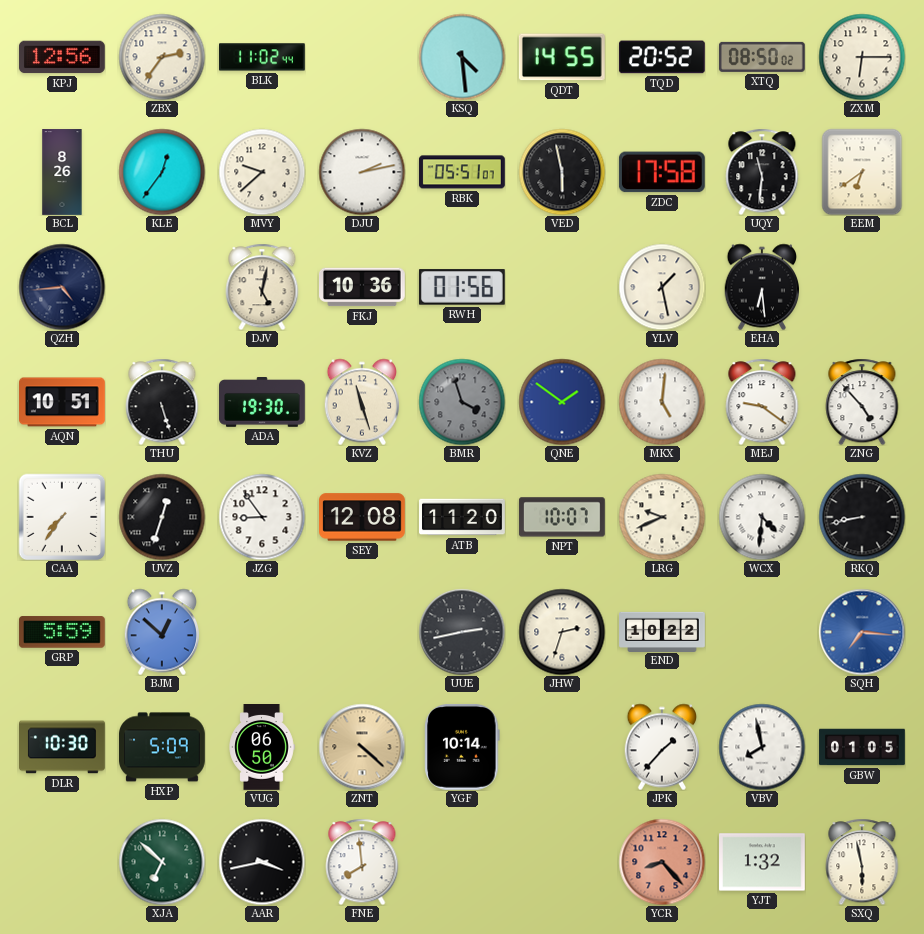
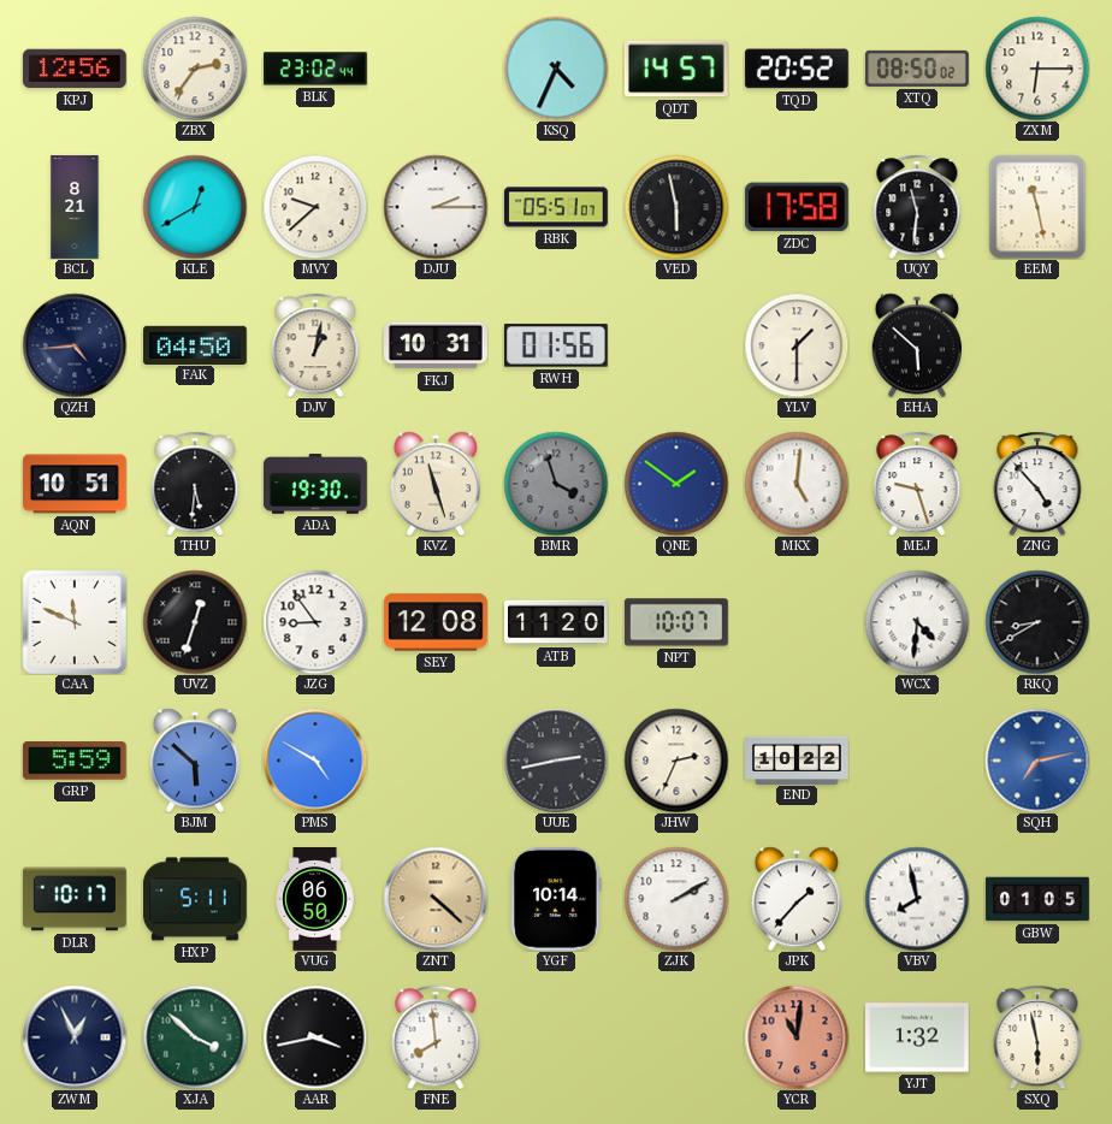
BLK: 11:02 -> 23:02 (317, 69)
KSQ: 4:29 -> 4:34 (556, 69)
QDT: 14:55 -> 14:57 (676, 69)
BCL: 8:26 -> 8:21 (75, 207)
KLE: 12:36 -> 12:40 (195, 207)
DJU: 2:13 -> 2:15 (436, 207)
EEM: 6:39 -> 11:28 (1037, 207)
FAK: none -> 04:50 (196, 344)
DJV: 5:02 -> 1:02 (315, 345)
FKJ: 10:36 -> 10:31 (437, 345)
YLV: 1:28 -> 1:30 (797, 345)
EHA: 6:29 -> 5:52 (917, 345)
THU: 5:27 -> 5:31 (195, 484)
MEJ: 9:21 -> 9:27 (917, 484)
CAA: 7:36 -> 11:49 (75, 622)
LRG: 9:41 -> none (662, 517)
RKQ: 8:43 -> 8:40 (1037, 622)
BJM: 12:52 -> 5:52 (195, 761)
PMS: none -> 4:50 (315, 761)
JHW: 2:33 -> 2:34 (676, 761)
SQH: 7:16 -> 7:13 (1037, 761)
DLR: 10:30 -> 10:17 (76, 899)
HXP: 5:09 -> 5:11 (196, 899)
ZJK: none -> 2:10 (676, 899)
ZWM: none -> 12:56 (75, 1037)
XJA: 6:52 -> 3:52 (195, 1037)
YCR: 8:23 -> 11:01 (797, 1037)
